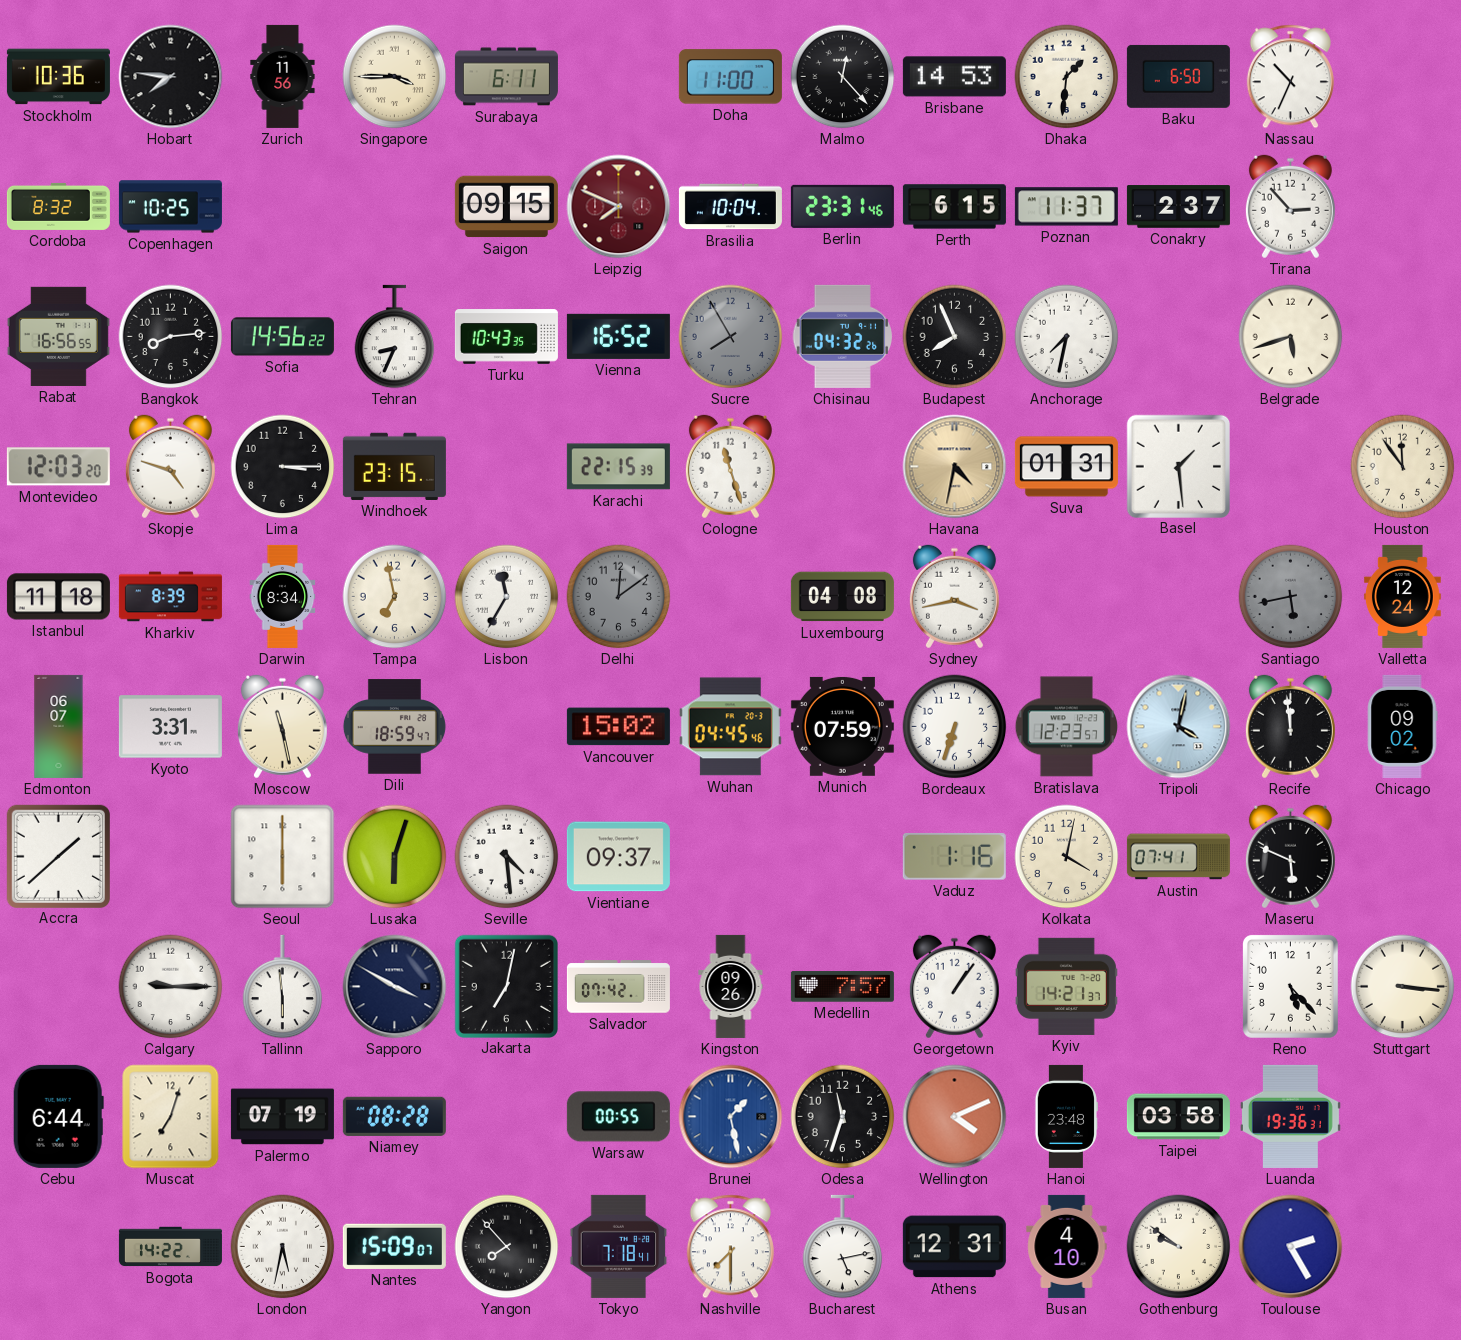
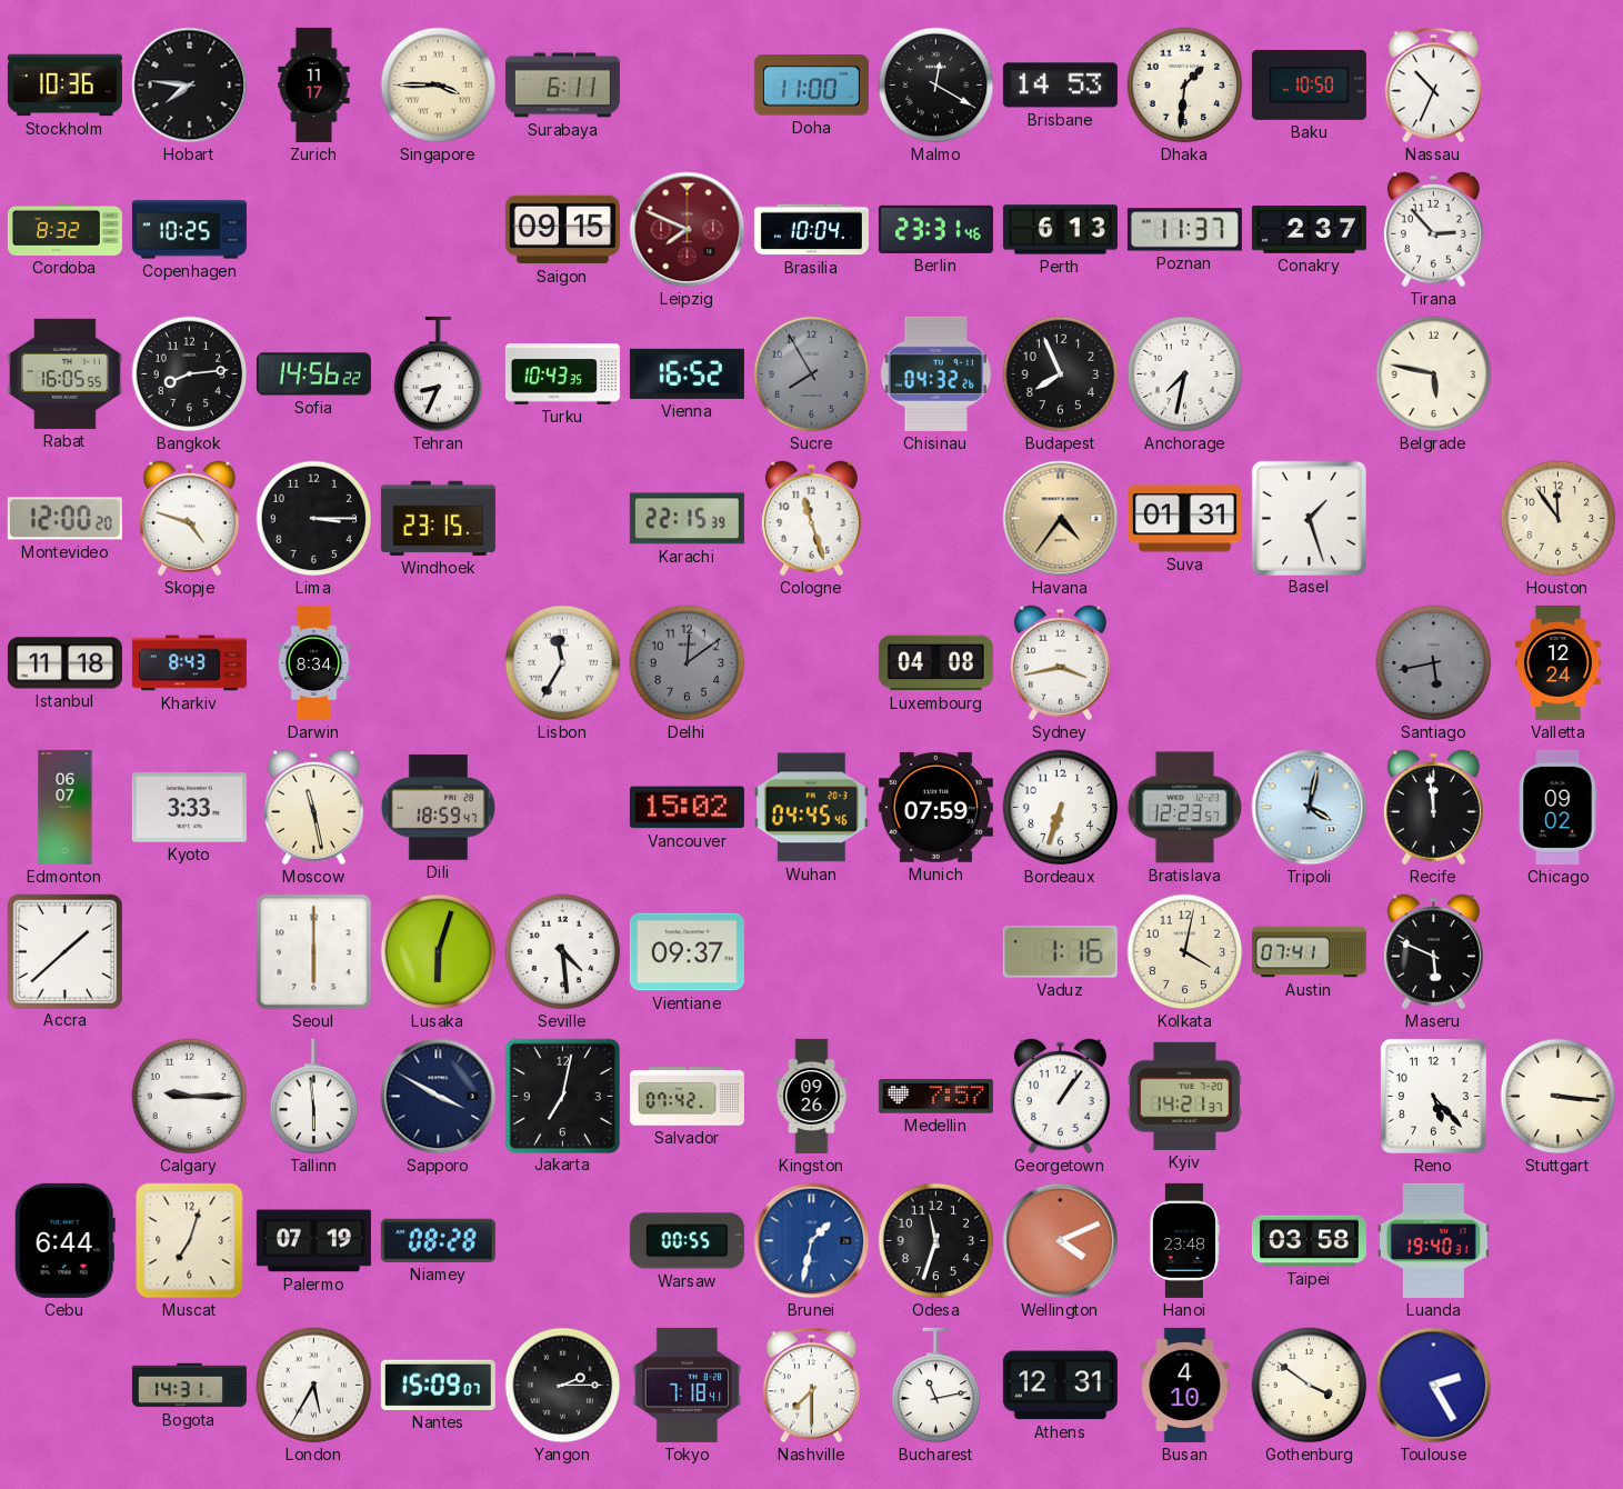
Zurich: 11:56 -> 11:17 (314, 84)
Malmo: 12:23 -> 12:20 (936, 86)
Baku: 6:50 -> 10:50 (1309, 84)
Perth: 6:15 -> 6:13 (1060, 230)
Rabat: 16:56 -> 16:05 (64, 373)
Belgrade: 5:42 -> 5:47 (1434, 374)
Montevideo: 12:03 -> 12:00 (64, 519)
Havana: 4:32 -> 4:36 (1061, 519)
Basel: 1:29 -> 1:27 (1309, 518)
Kharkiv: 8:39 -> 8:43 (189, 663)
Tampa: 6:58 -> none (395, 597)
Kyoto: 3:31 -> 3:33 (189, 808)
Brunei: 1:28 -> 1:32 (812, 1241)
Luanda: 19:36 -> 19:40 (1433, 1240)
Bogota: 14:22 -> 14:31 (189, 1386)
London: 5:32 -> 5:35 (314, 1386)
Yangon: 7:53 -> 2:15 (563, 1386)
Bucharest: 5:13 -> 11:13 (936, 1386)
Gothenburg: 9:51 -> 3:51 (1310, 1386)
